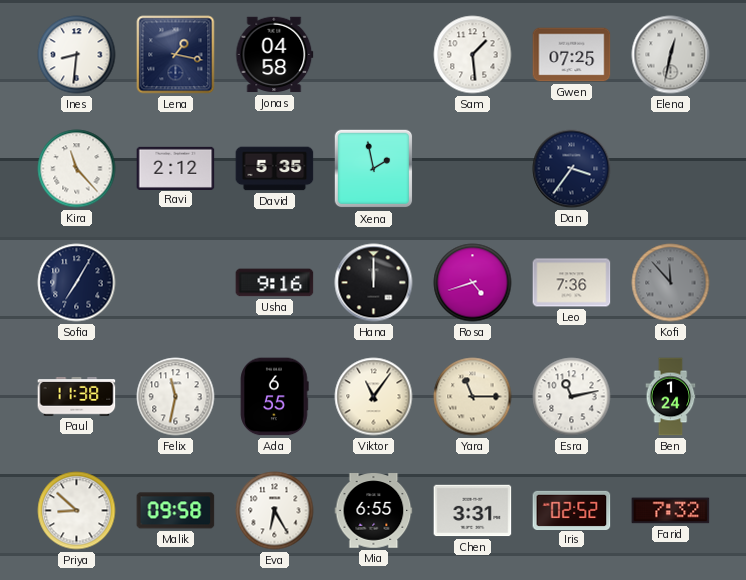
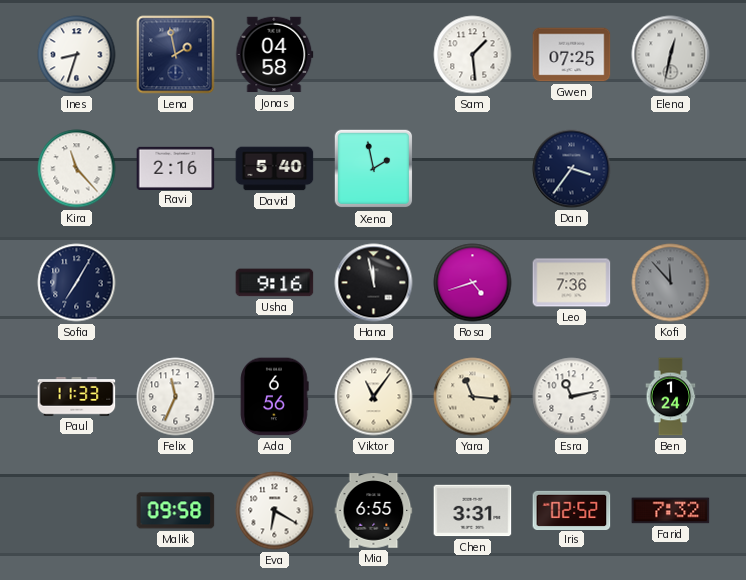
Ines: 8:31 -> 8:33 (77, 55)
Lena: 1:17 -> 1:58 (176, 55)
Ravi: 2:12 -> 2:16 (176, 168)
David: 5:35 -> 5:40 (275, 169)
Hana: 12:00 -> 11:58 (374, 283)
Paul: 11:38 -> 11:33 (77, 397)
Felix: 11:32 -> 11:34 (176, 397)
Ada: 6:55 -> 6:56 (275, 397)
Yara: 11:15 -> 11:16 (473, 397)
Priya: 8:52 -> none (77, 511)
Eva: 6:25 -> 6:20 (275, 511)
